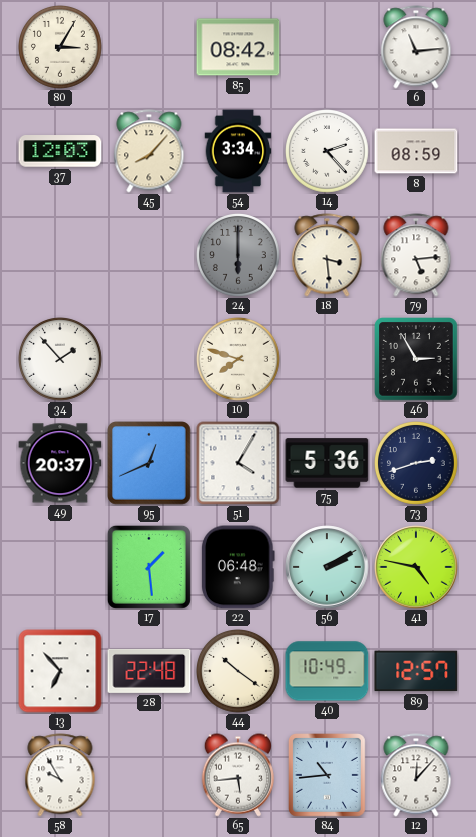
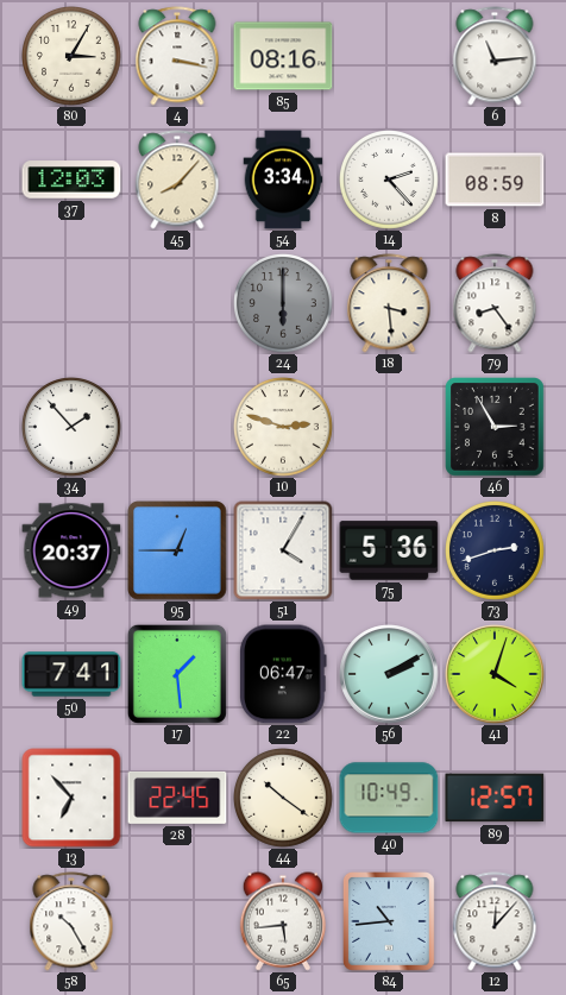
4: none -> 3:17 (177, 56)
85: 08:42 -> 08:16 (283, 56)
79: 5:14 -> 8:24 (495, 303)
10: 7:48 -> 2:48 (284, 428)
95: 12:41 -> 12:45 (178, 552)
50: none -> 7:41 (71, 674)
22: 06:48 -> 06:47 (284, 674)
41: 4:47 -> 4:03 (495, 674)
28: 22:48 -> 22:45 (177, 798)
58: 9:55 -> 10:25 (71, 921)
